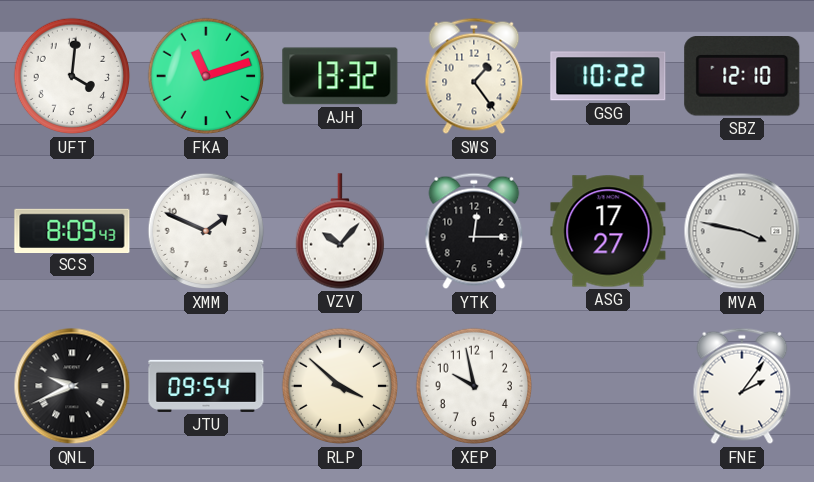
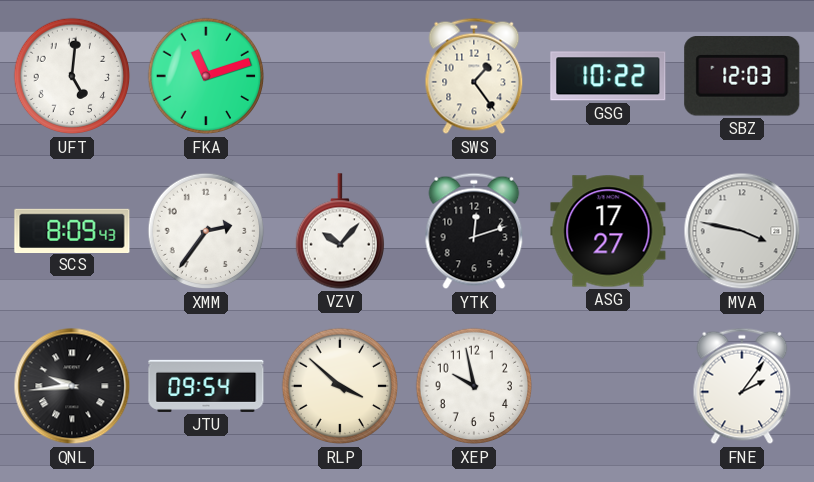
UFT: 4:01 -> 5:01 (72, 76)
AJH: 13:32 -> none (340, 76)
SBZ: 12:10 -> 12:03 (742, 77)
XMM: 1:49 -> 2:36 (206, 231)
YTK: 12:15 -> 12:12 (474, 231)
QNL: 9:41 -> 9:44 (72, 386)
